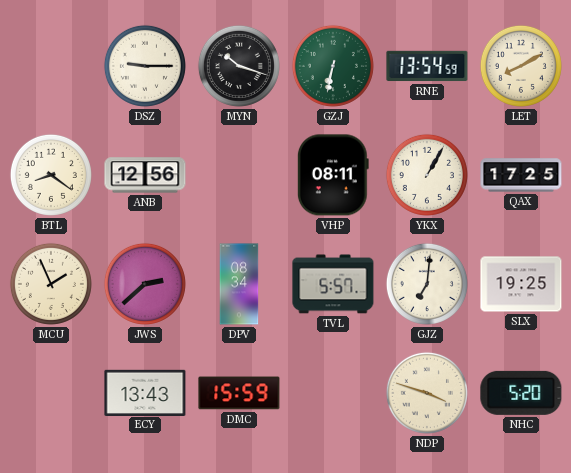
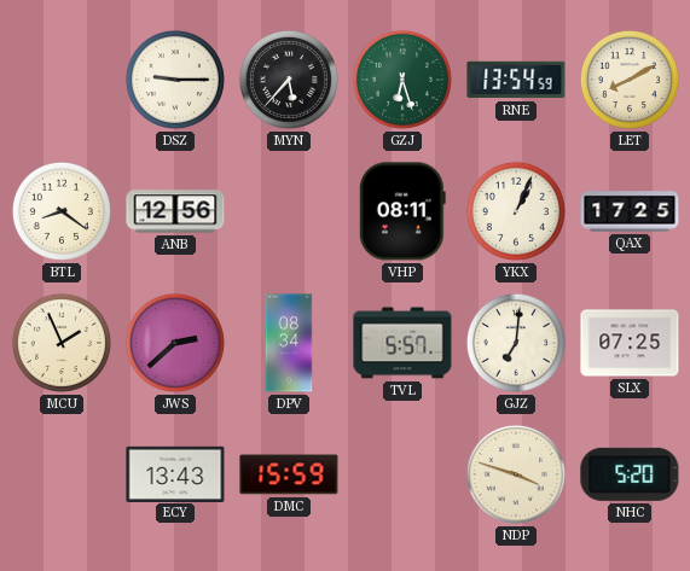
MYN: 10:18 -> 5:37 (289, 80)
GZJ: 6:32 -> 6:27 (402, 80)
YKX: 1:05 -> 1:04 (516, 211)
SLX: 19:25 -> 07:25 (630, 343)
